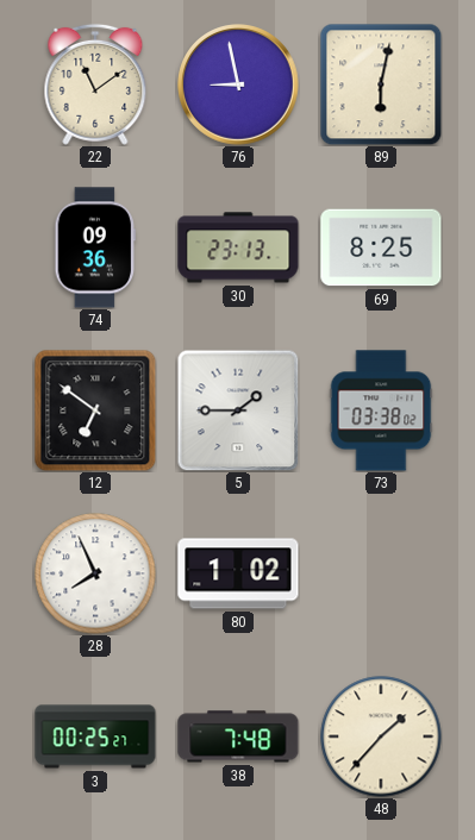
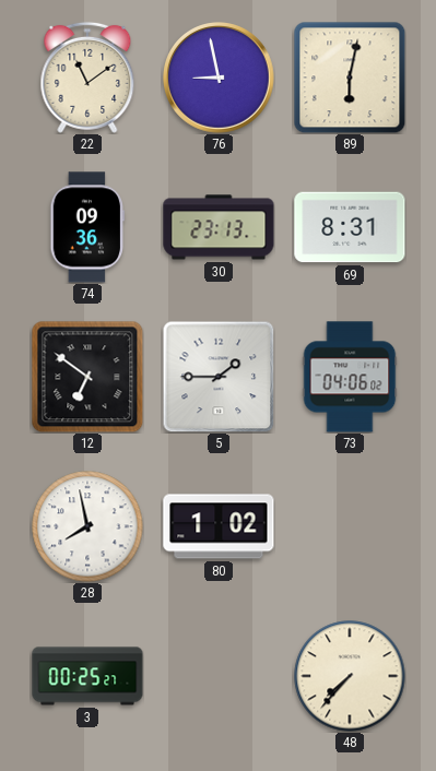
69: 8:25 -> 8:31 (350, 227)
73: 03:38 -> 04:06 (350, 377)
28: 7:56 -> 7:58 (87, 526)
38: 7:48 -> none (238, 736)
48: 1:37 -> 7:37 (350, 676)
